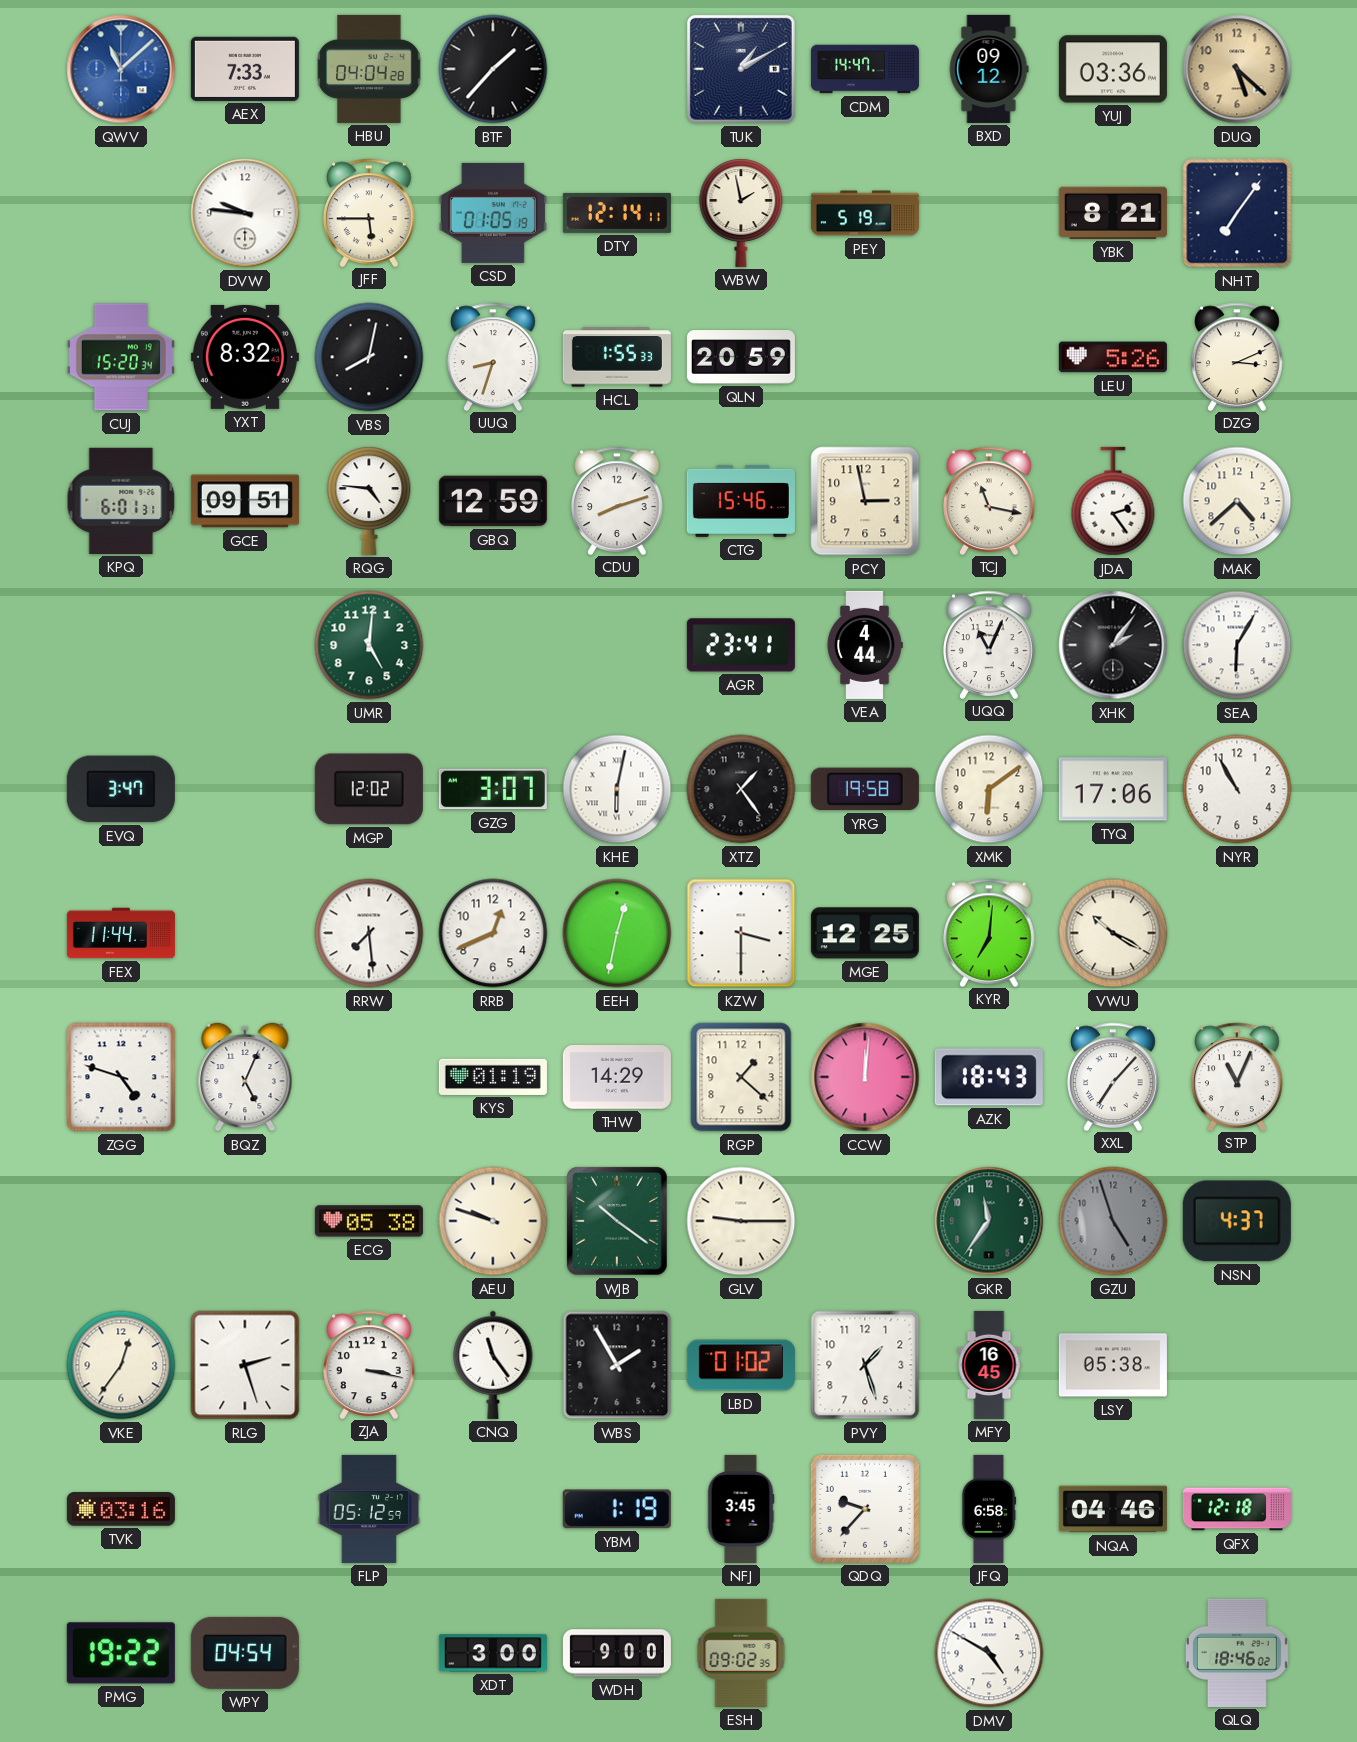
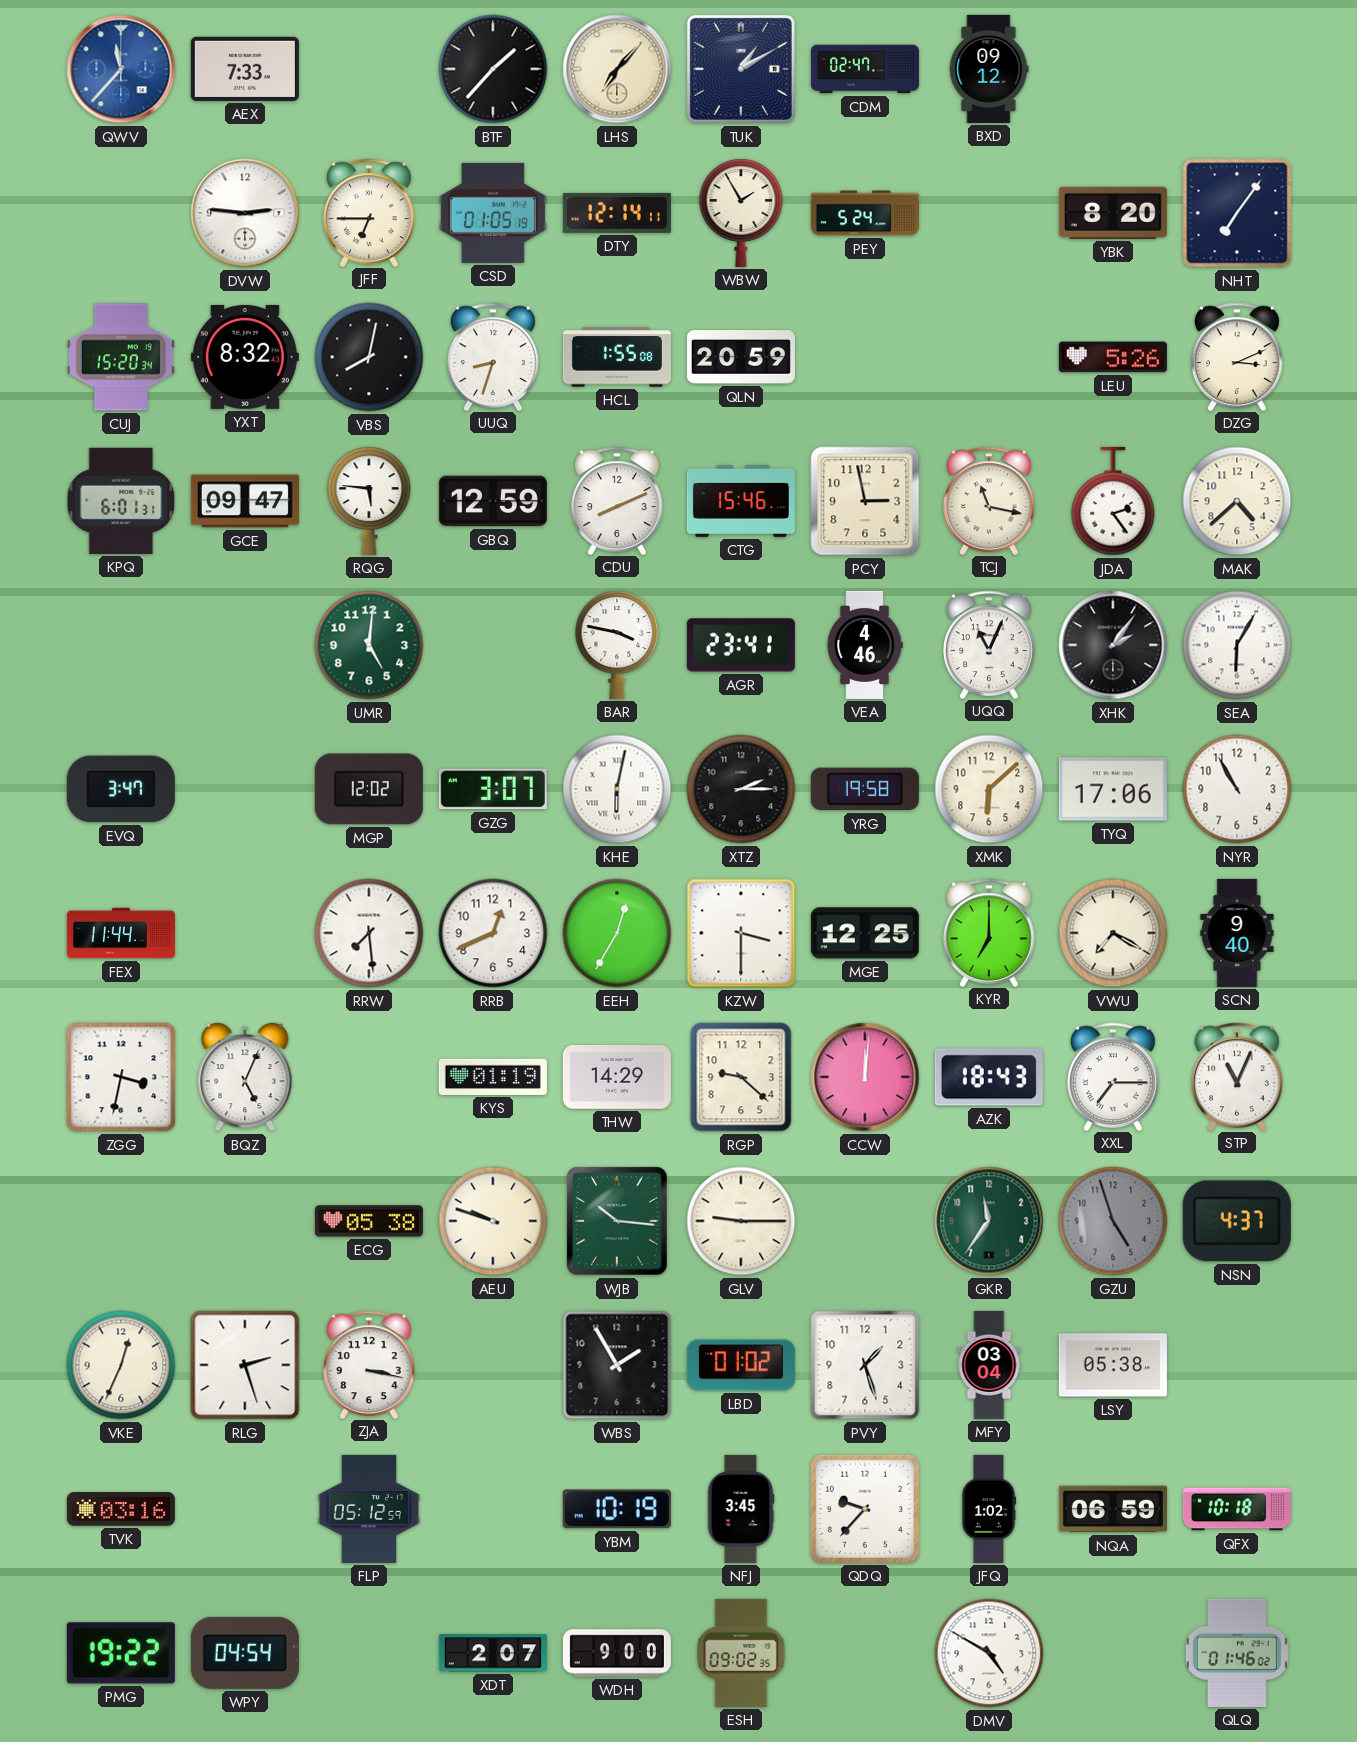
QWV: 11:08 -> 11:37 (121, 69)
HBU: 04:04 -> none (369, 69)
LHS: none -> 7:07 (617, 69)
CDM: 14:47 -> 02:47 (865, 69)
YUJ: 03:36 -> none (1113, 69)
DUQ: 5:22 -> none (1237, 69)
DVW: 9:46 -> 2:46 (245, 213)
JFF: 5:45 -> 6:45 (370, 212)
WBW: 1:58 -> 1:55 (741, 213)
PEY: 5:19 -> 5:24 (865, 213)
YBK: 8:21 -> 8:20 (1113, 213)
HCL: 1:55:33 -> 1:55:08 (617, 357)
GCE: 09:51 -> 09:47 (245, 501)
RQG: 4:46 -> 5:46 (369, 501)
CDU: 8:12 -> 8:11 (618, 500)
BAR: none -> 3:47 (617, 645)
VEA: 4:44 -> 4:46 (865, 645)
XTZ: 1:24 -> 2:15 (741, 789)
XMK: 6:09 -> 6:08 (989, 789)
EEH: 12:32 -> 12:35 (617, 933)
KYR: 7:01 -> 7:00 (990, 932)
VWU: 10:20 -> 7:20 (1113, 933)
SCN: none -> 9:40 (1237, 933)
ZGG: 4:48 -> 3:32 (121, 1077)
RGP: 1:22 -> 9:22 (741, 1077)
XXL: 7:07 -> 7:15 (1114, 1076)
WJB: 10:21 -> 10:16 (617, 1221)
VKE: 12:36 -> 12:34 (121, 1365)
CNQ: 11:24 -> none (493, 1365)
MFY: 16:45 -> 03:04 (989, 1365)
YBM: 1:19 -> 10:19 (617, 1509)
JFQ: 6:58 -> 1:02 (989, 1509)
NQA: 04:46 -> 06:59 (1113, 1509)
QFX: 12:18 -> 10:18 (1237, 1509)
XDT: 3:00 -> 2:07 (493, 1653)
QLQ: 18:46 -> 01:46 (1237, 1653)
